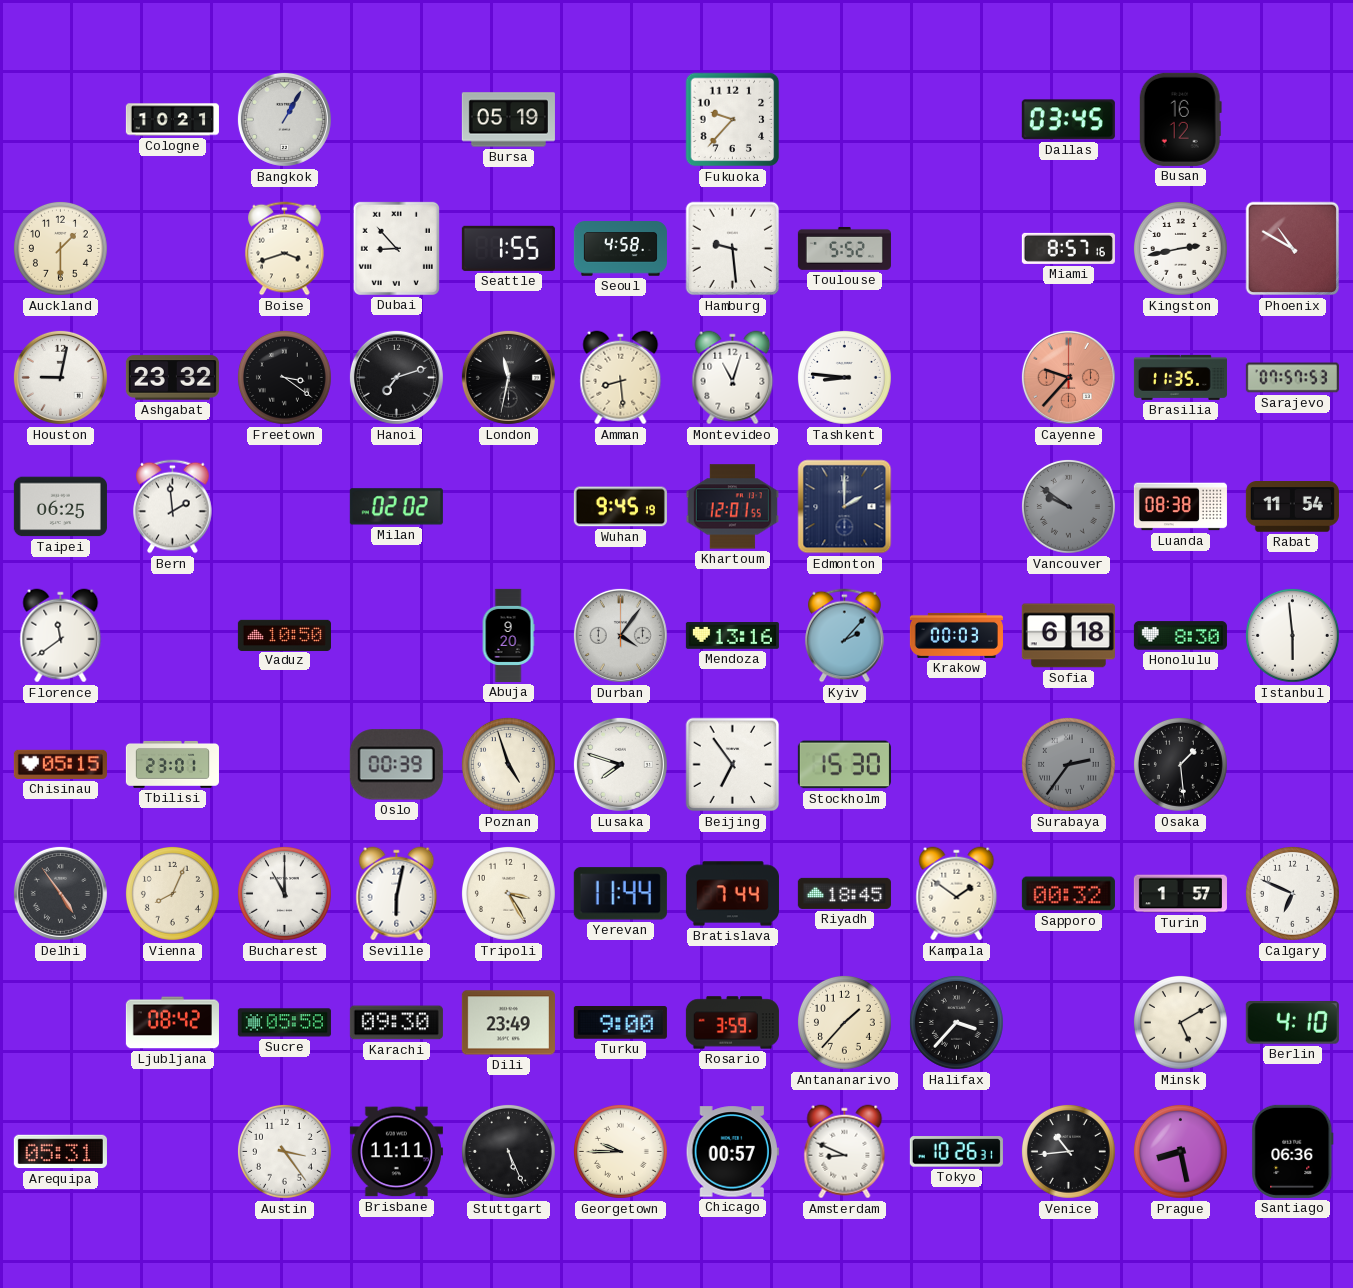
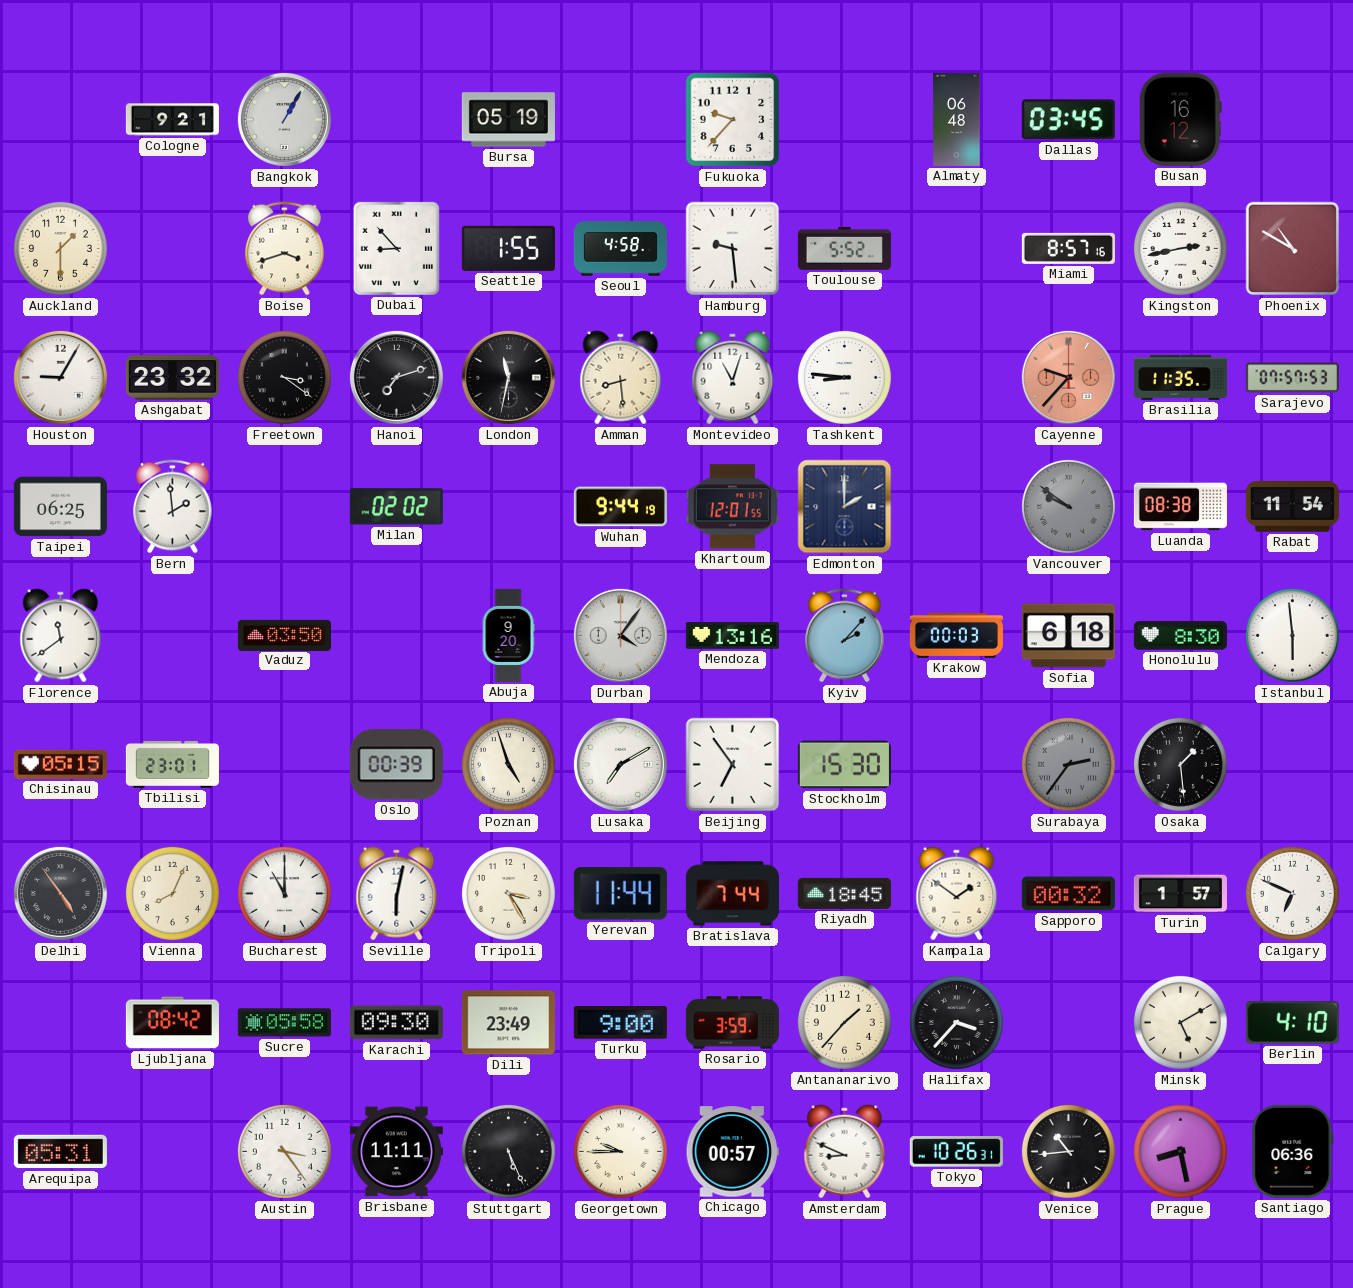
Cologne: 10:21 -> 9:21 (172, 120)
Almaty: none -> 06:48 (957, 119)
Houston: 9:02 -> 9:05 (60, 377)
Wuhan: 9:45 -> 9:44 (620, 507)
Vaduz: 10:50 -> 03:50 (284, 635)
Lusaka: 7:48 -> 7:10 (620, 764)
